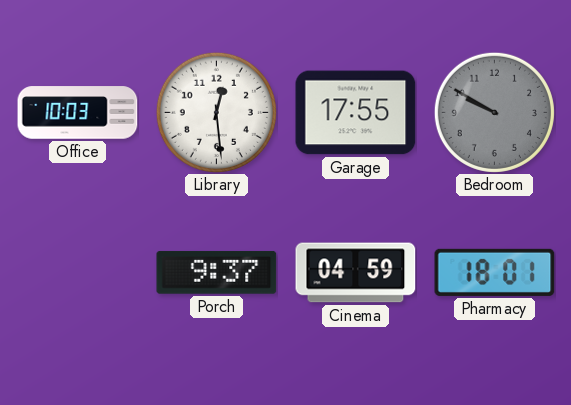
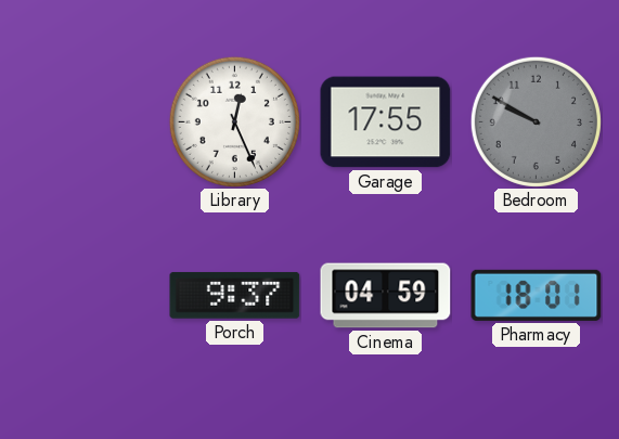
Office: 10:03 -> none (78, 113)
Library: 12:29 -> 12:26 (234, 121)
